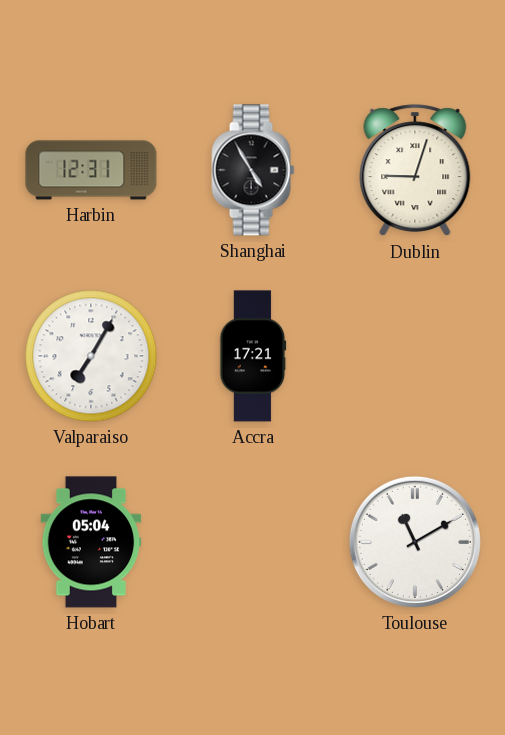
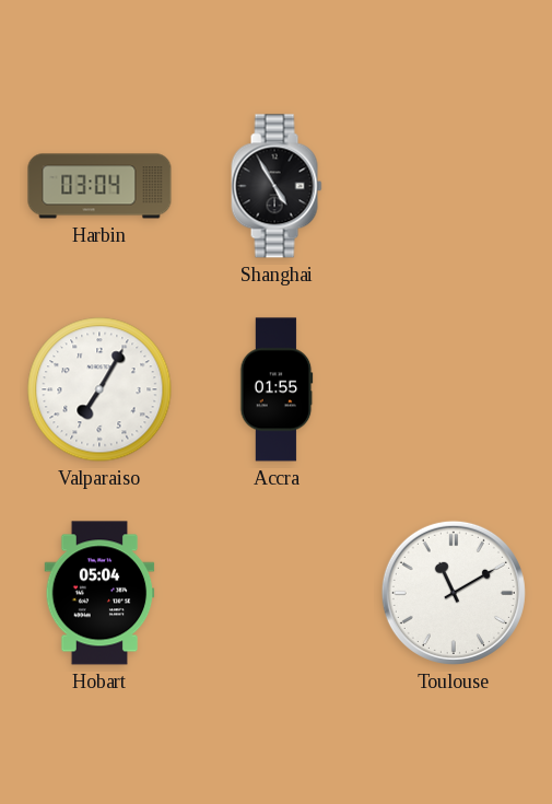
Harbin: 12:31 -> 03:04 (99, 186)
Dublin: 9:03 -> none (415, 171)
Accra: 17:21 -> 01:55 (277, 389)
